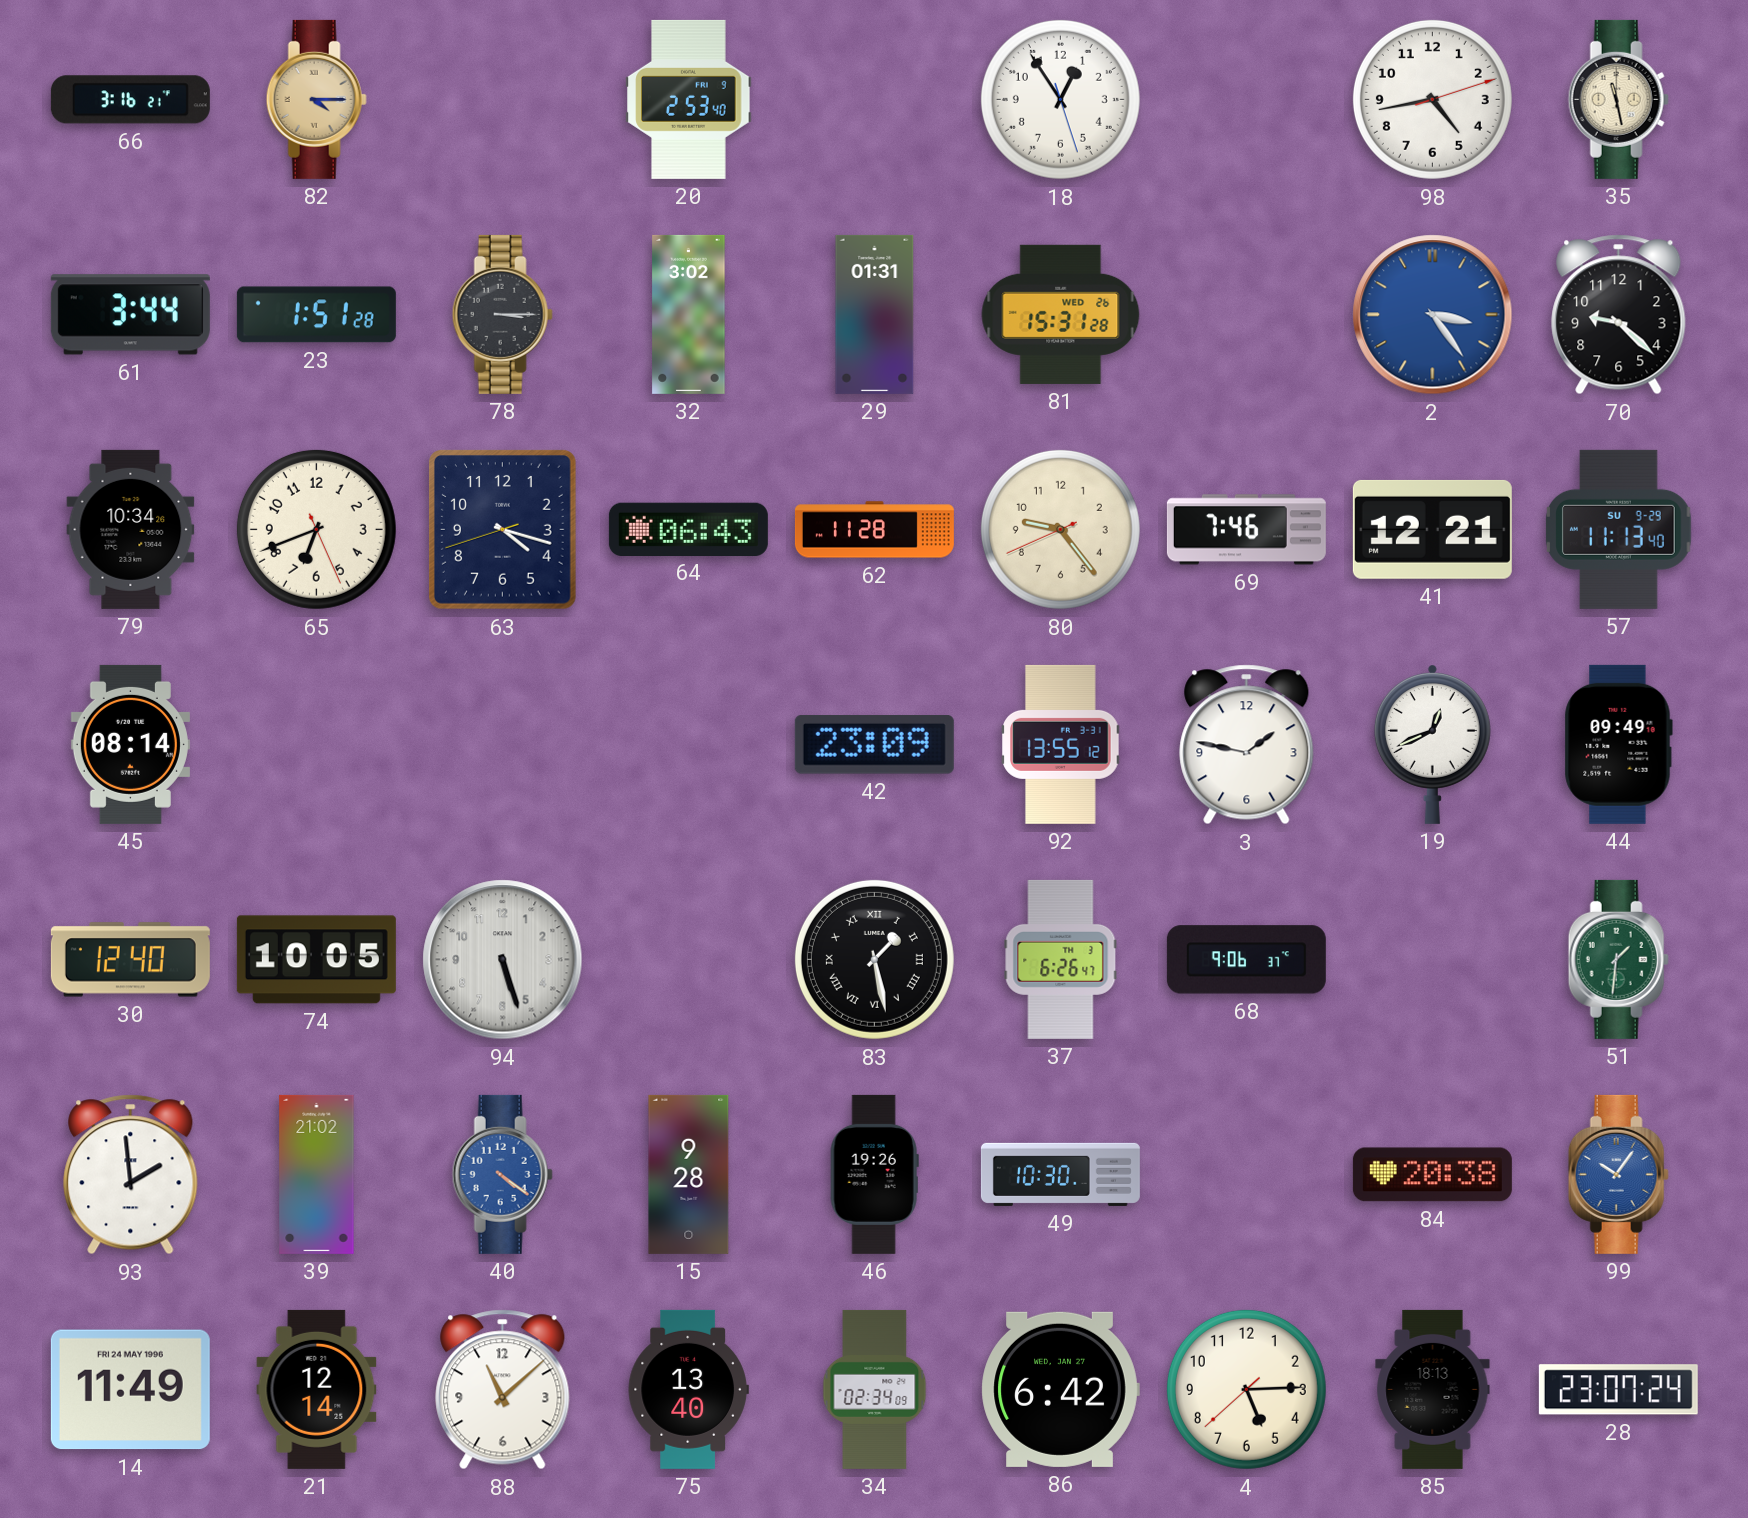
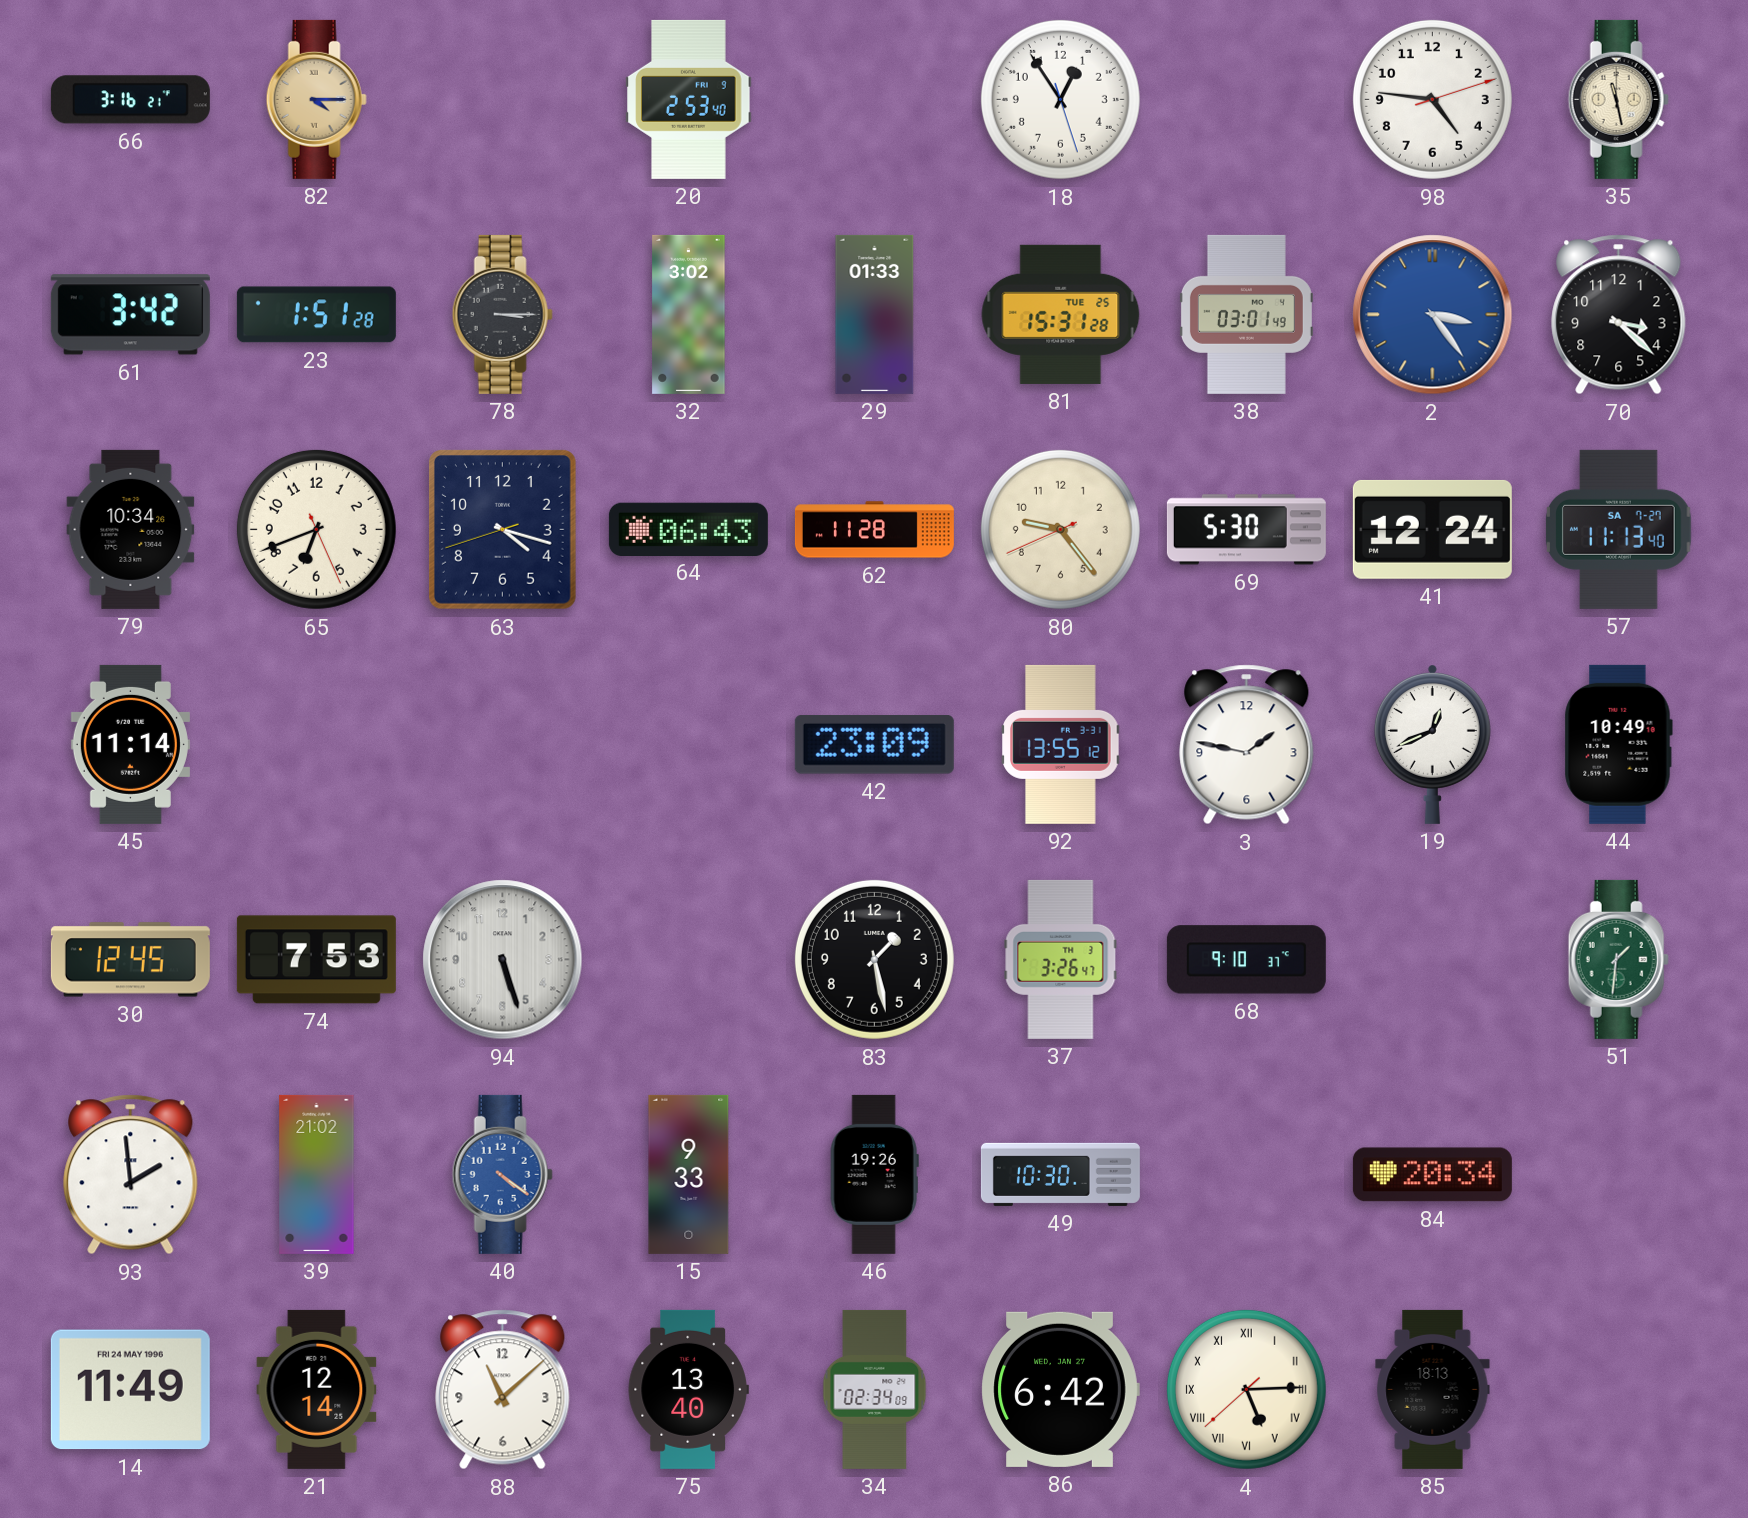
98: 4:43 -> 4:46 (1432, 99)
61: 3:44 -> 3:42 (130, 315)
29: 01:31 -> 01:33 (875, 314)
81 date: WED 26 -> TUE 25 (1061, 314)
38: none -> 03:01 (1246, 314)
70: 9:22 -> 3:22 (1619, 315)
69: 7:46 -> 5:30 (1246, 530)
41: 12:21 -> 12:24 (1432, 529)
57 date: SU 9-29 -> SA 7-27 (1619, 529)
45: 08:14 -> 11:14 (130, 744)
44: 09:49 -> 10:49 (1618, 744)
30: 12:40 -> 12:45 (130, 960)
74: 10:05 -> 7:53 (316, 960)
83 numerals: Roman -> Arabic (874, 959)
37: 6:26 -> 3:26 (1061, 959)
68: 9:06 -> 9:10 (1246, 960)
15: 9:28 -> 9:33 (689, 1174)
84: 20:38 -> 20:34 (1432, 1175)
99: 10:06 -> none (1618, 1174)
4 numerals: Arabic -> Roman (1246, 1389)
28: 23:07 -> none (1618, 1390)
